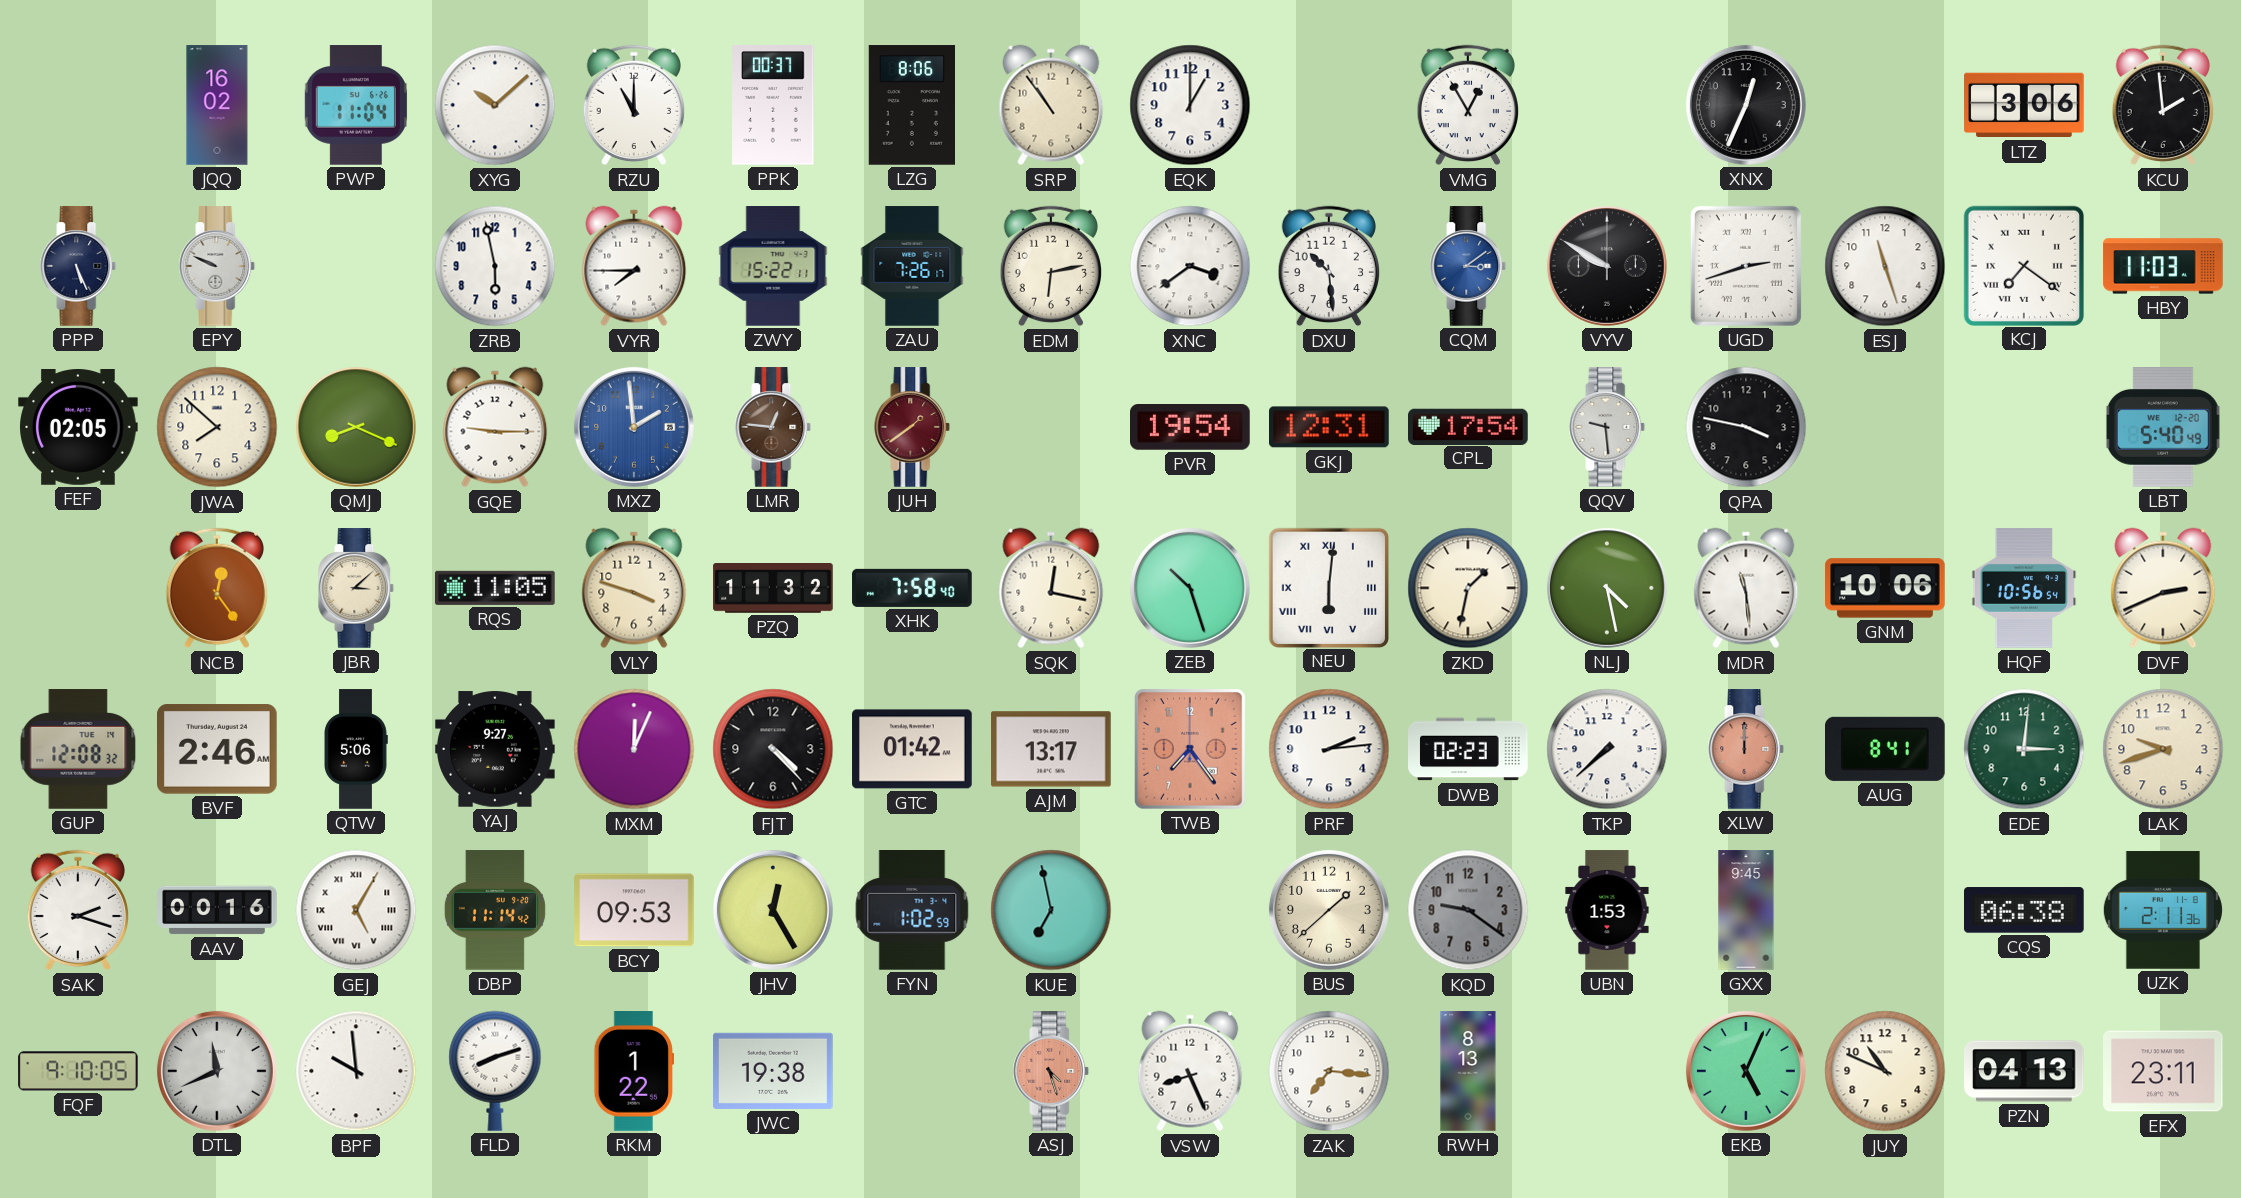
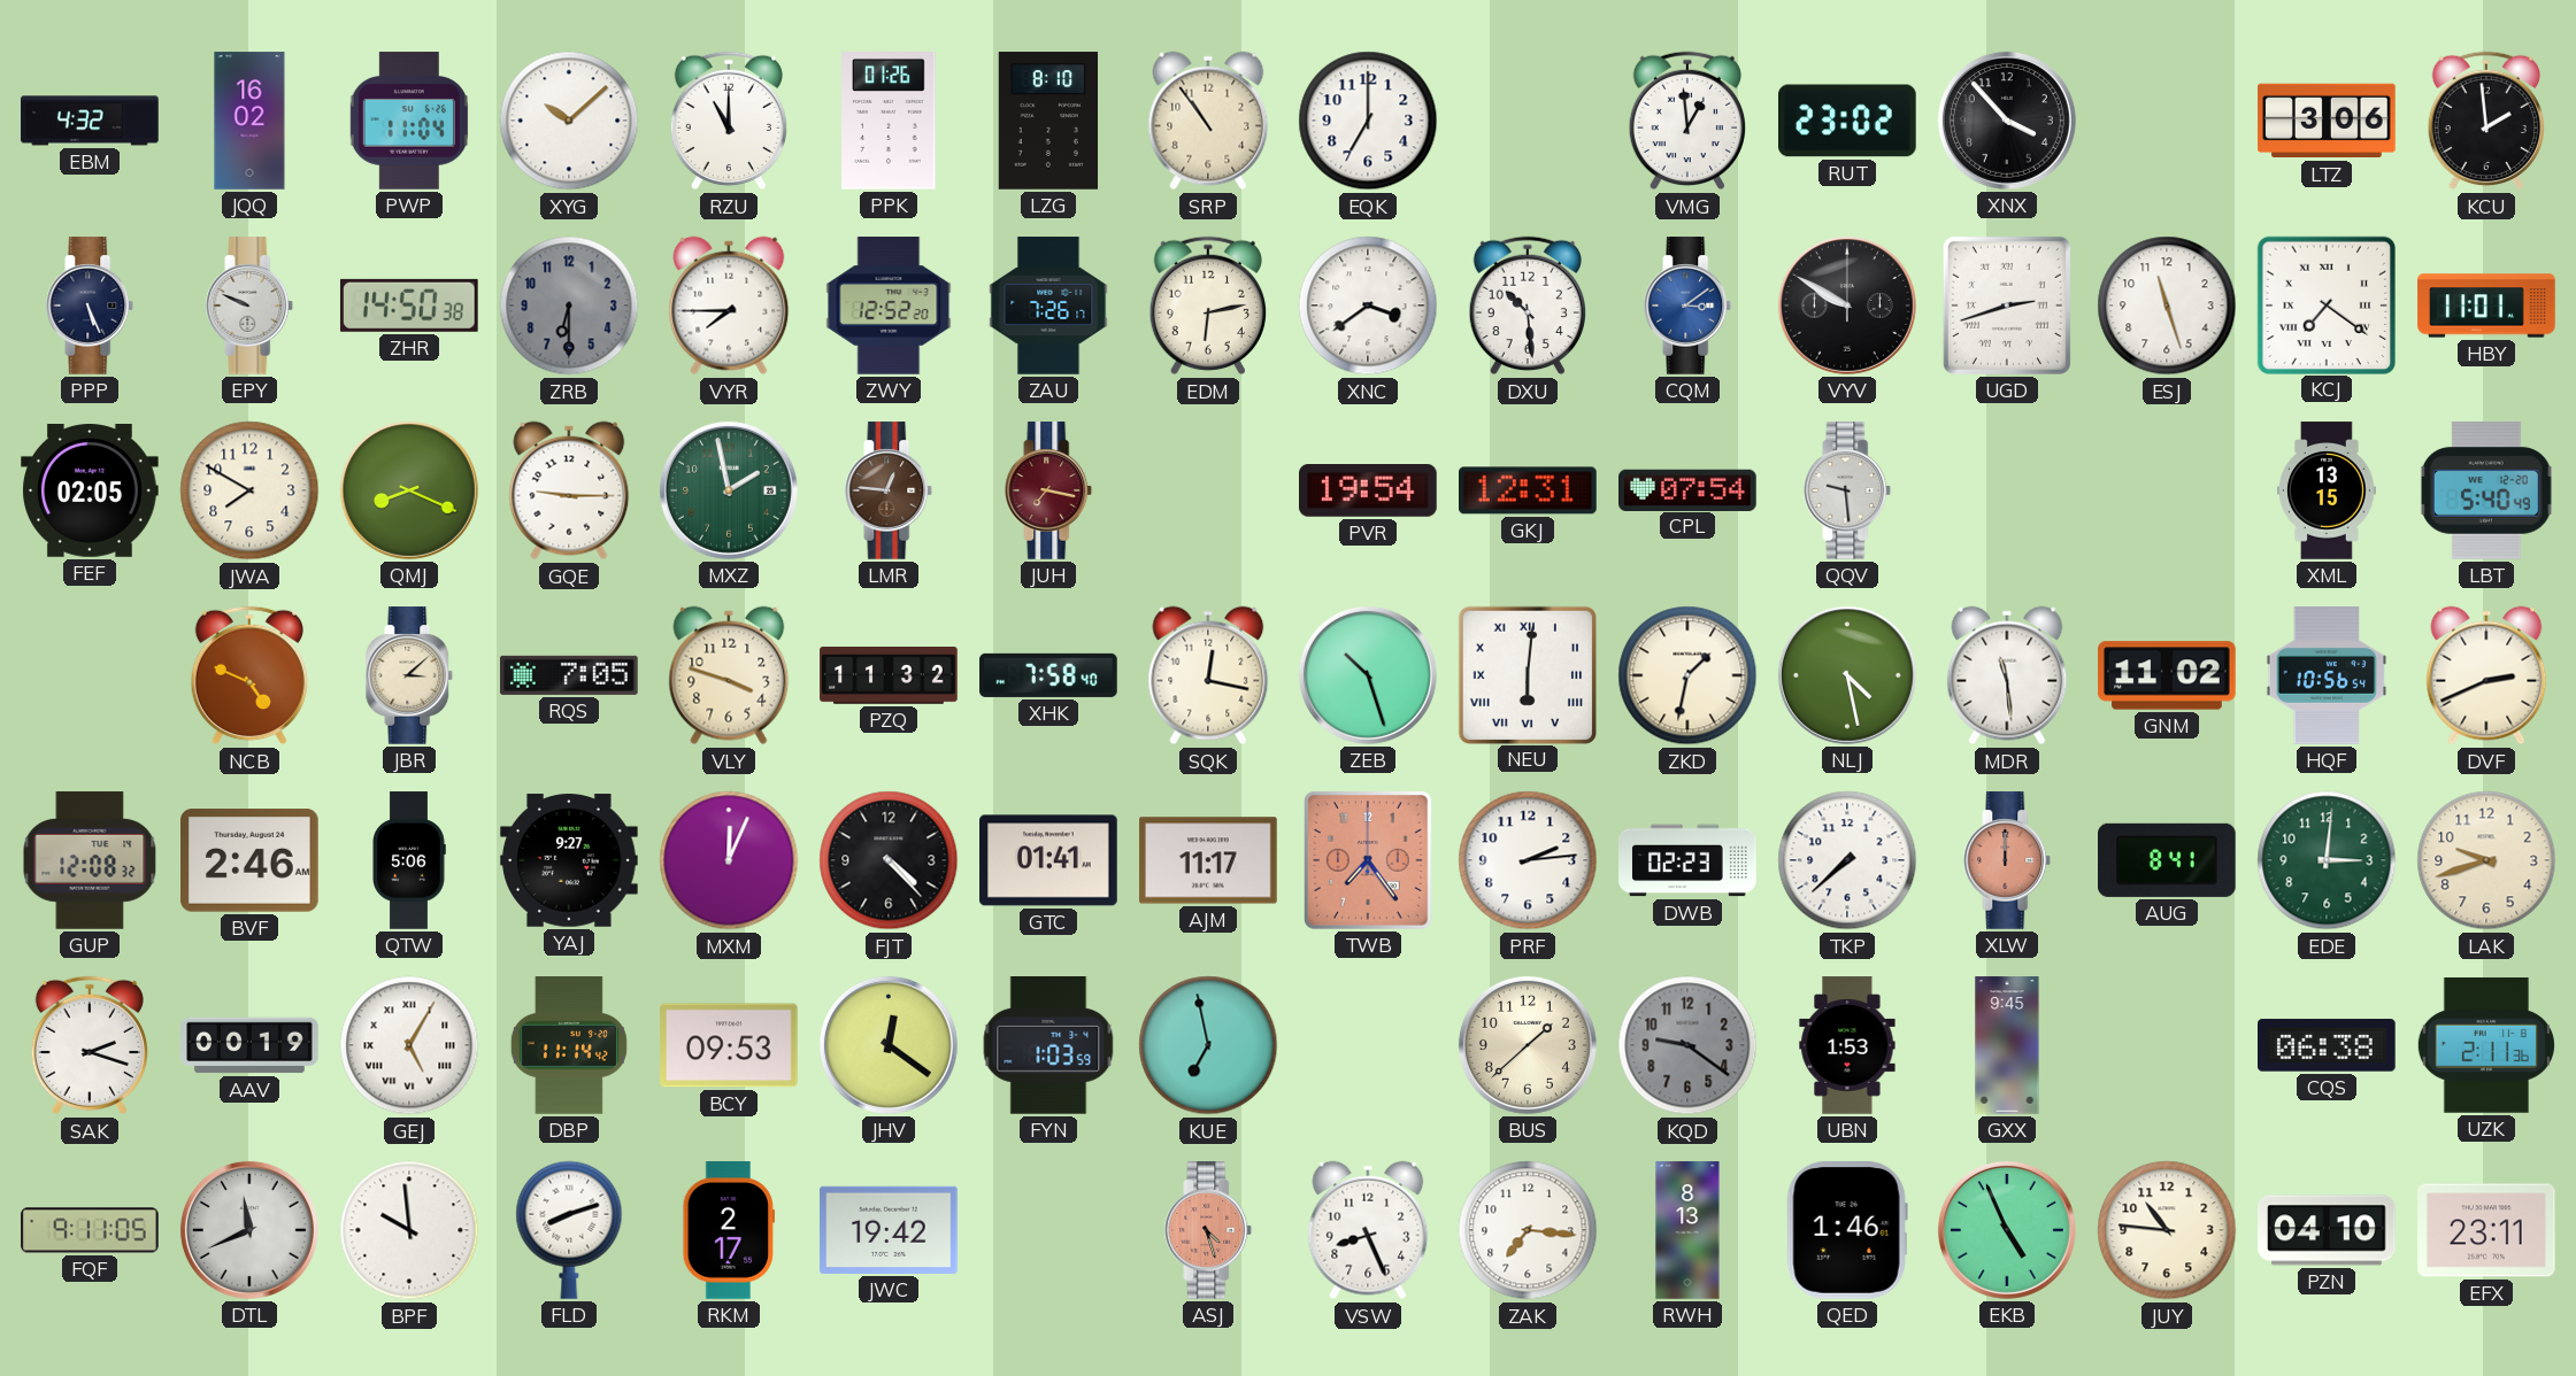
EBM: none -> 4:32 (90, 121)
PPK: 00:37 -> 01:26 (889, 122)
LZG: 8:06 -> 8:10 (1047, 121)
EQK: 1:00 -> 7:00 (1368, 121)
VMG: 12:55 -> 12:59 (1686, 121)
RUT: none -> 23:02 (1848, 121)
XNX: 12:34 -> 3:53 (2007, 121)
ZHR: none -> 14:50 (409, 306)
ZRB: 5:58 -> 6:30 (569, 306)
ZRB dial: white -> grey (569, 306)
ZWY: 15:22 -> 12:52 (889, 306)
HBY: 11:03 -> 11:01 (2486, 306)
JWA: 7:52 -> 7:50 (249, 490)
MXZ: 1:59 -> 1:58 (729, 490)
MXZ dial: blue -> green (729, 490)
JUH: 1:39 -> 7:17 (1048, 490)
CPL: 17:54 -> 07:54 (1687, 489)
QPA: 3:47 -> none (1746, 427)
XML: none -> 13:15 (2327, 490)
NCB: 12:24 -> 4:49 (248, 675)
RQS: 11:05 -> 7:05 (570, 675)
GNM: 10:06 -> 11:02 (2167, 675)
GTC: 01:42 -> 01:41 (1048, 860)
AJM: 13:17 -> 11:17 (1208, 860)
AAV: 00:16 -> 00:19 (249, 1045)
JHV: 12:25 -> 12:21 (889, 1045)
FYN: 1:02 -> 1:03 (1048, 1046)
FQF: 9:10 -> 9:11 (90, 1230)
RKM: 1:22 -> 2:17 (728, 1230)
JWC: 19:38 -> 19:42 (889, 1230)
QED: none -> 1:46 (1847, 1231)
EKB: 5:04 -> 4:56 (2007, 1230)
JUY: 10:49 -> 10:46 (2167, 1230)
PZN: 04:13 -> 04:10 (2327, 1230)
